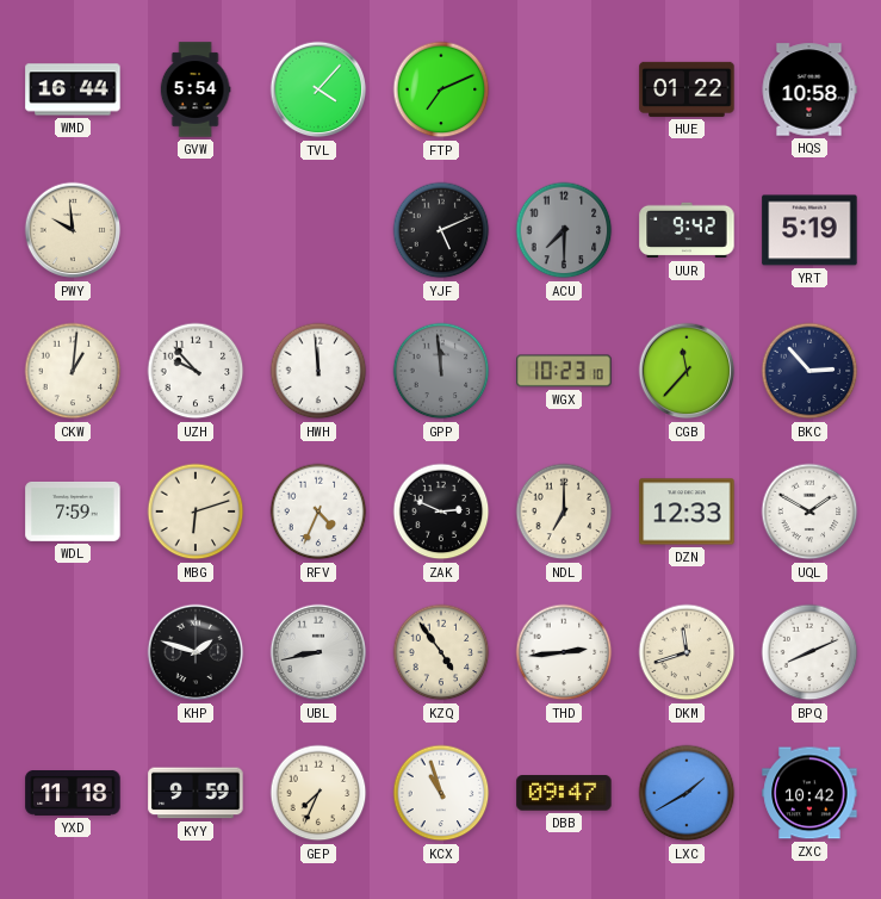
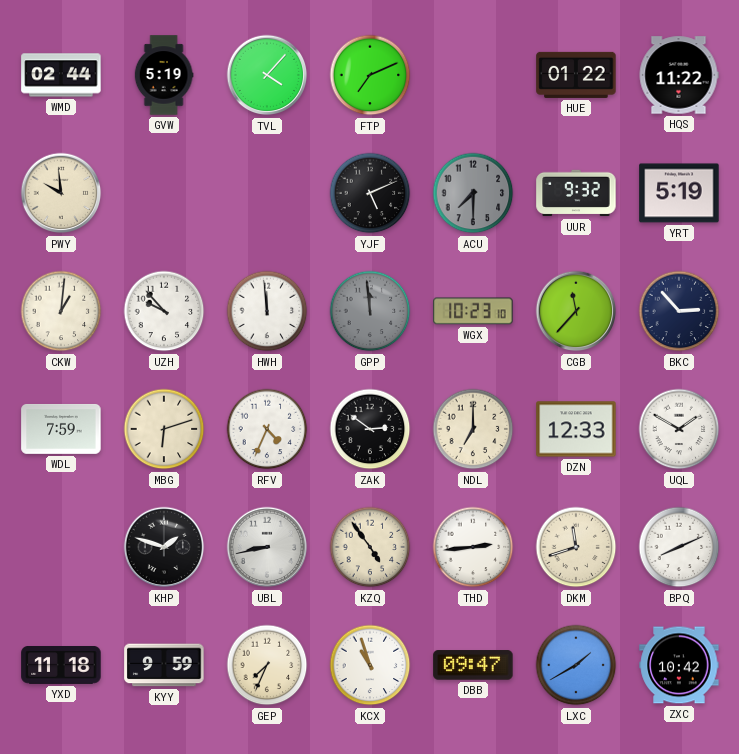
WMD: 16:44 -> 02:44 (61, 75)
GVW: 5:54 -> 5:19 (164, 75)
HQS: 10:58 -> 11:22 (679, 75)
UUR: 9:42 -> 9:32 (576, 193)
ZAK: 2:49 -> 2:51 (370, 429)
